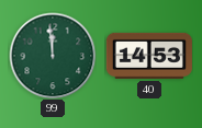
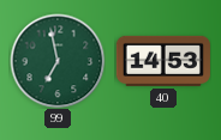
99: 11:59 -> 6:58 (58, 61)
